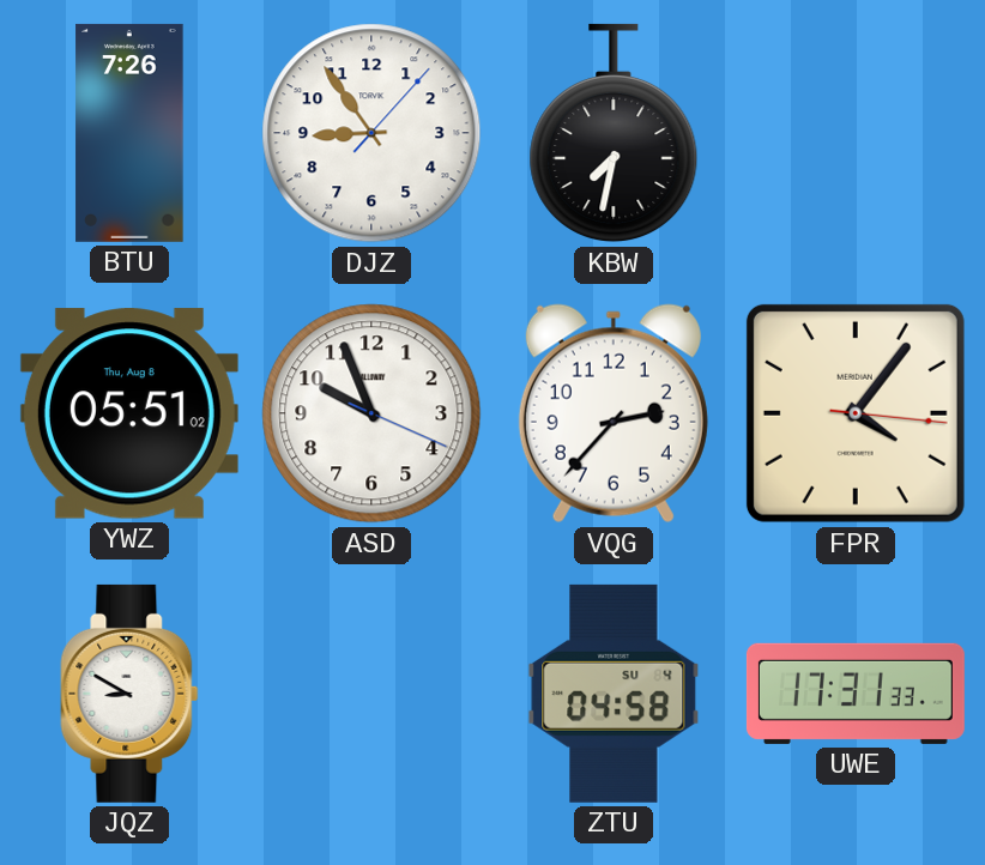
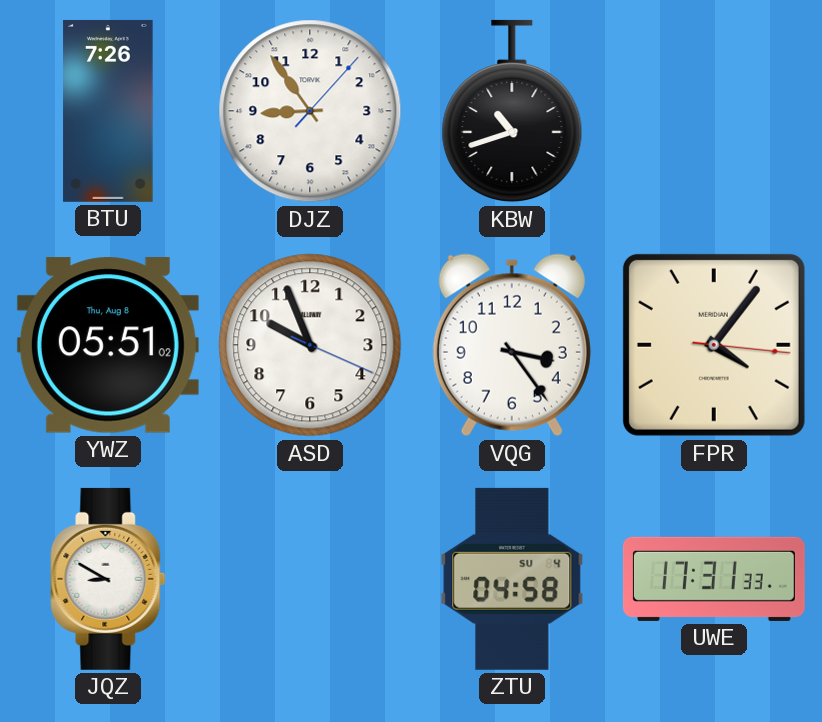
KBW: 7:32 -> 10:42 (512, 111)
VQG: 2:37 -> 3:24 (512, 345)
